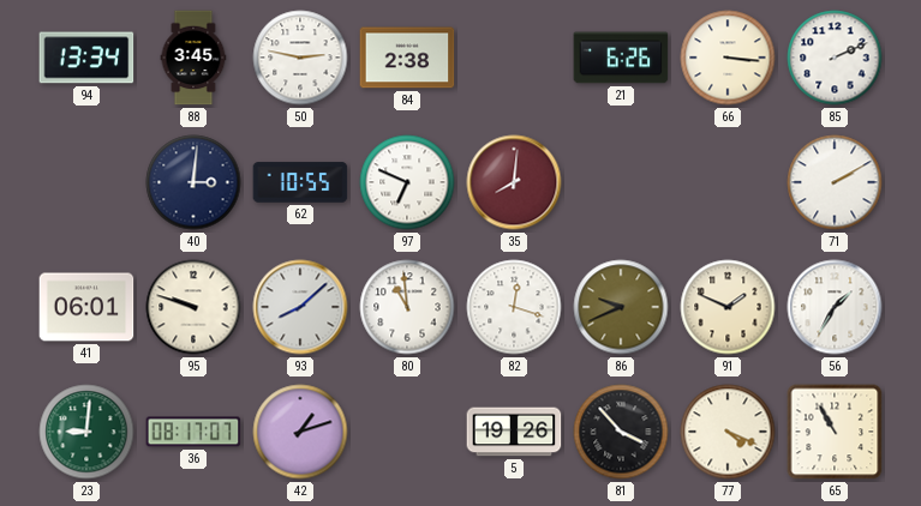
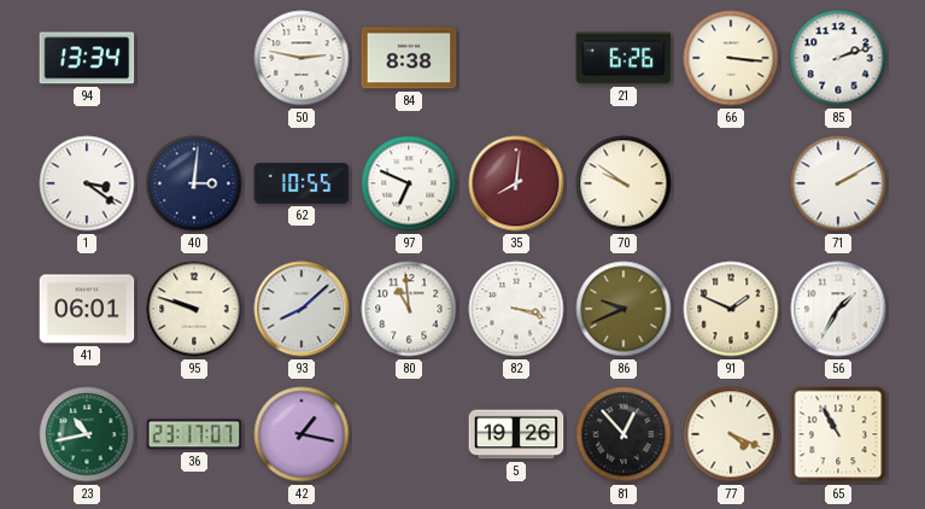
88: 3:45 -> none (193, 58)
84: 2:38 -> 8:38 (409, 58)
85: 2:11 -> 2:12 (838, 58)
1: none -> 3:21 (87, 183)
70: none -> 9:51 (624, 183)
82: 12:18 -> 3:18 (516, 309)
23: 9:01 -> 10:43 (87, 434)
36: 08:17 -> 23:17 (194, 434)
42: 1:12 -> 1:17 (301, 434)
81: 3:53 -> 12:53 (624, 434)
